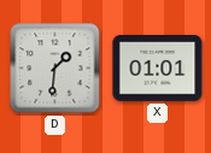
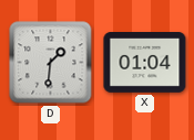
X: 01:01 -> 01:04 (145, 63)
